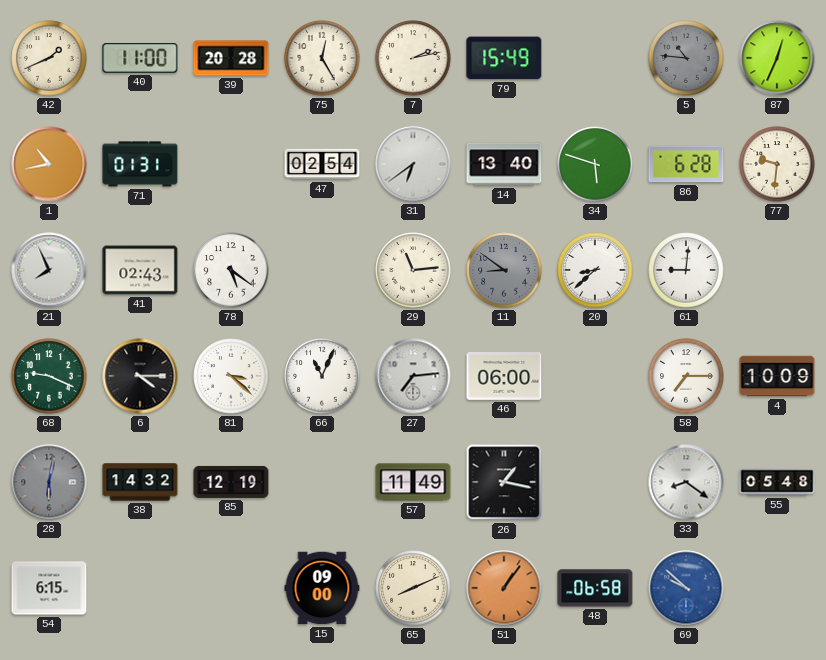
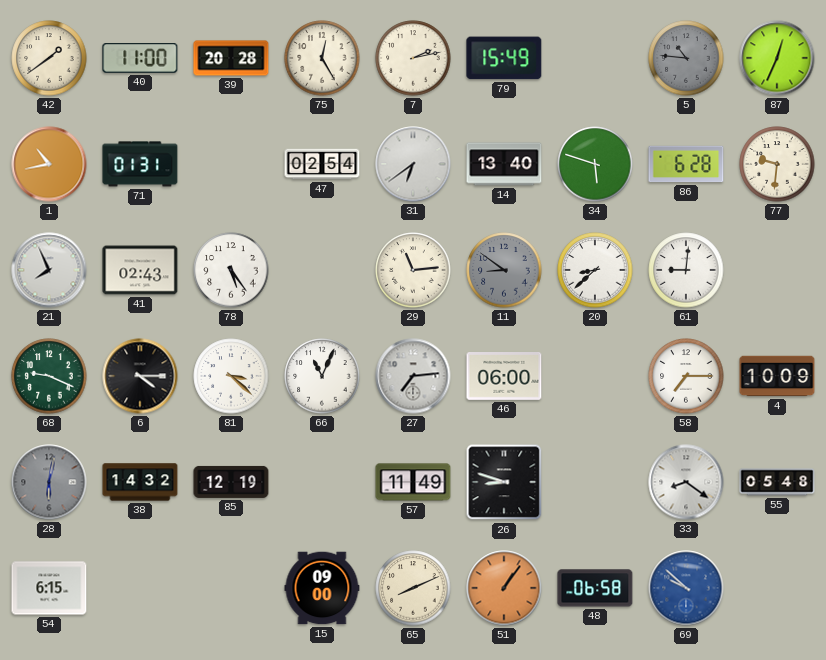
42: 1:41 -> 1:39 (49, 58)
78: 5:21 -> 5:24 (231, 270)
26: 1:17 -> 8:48 (504, 482)
